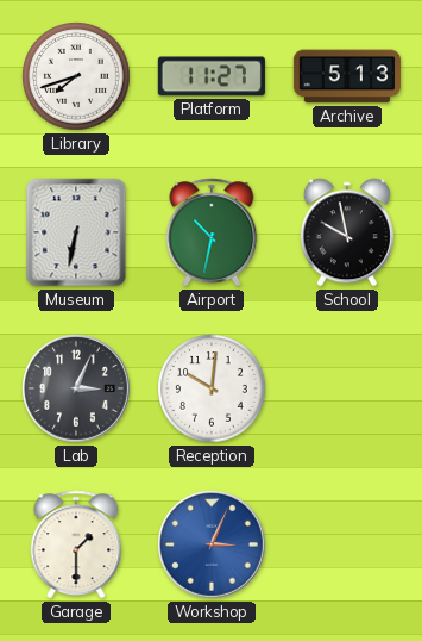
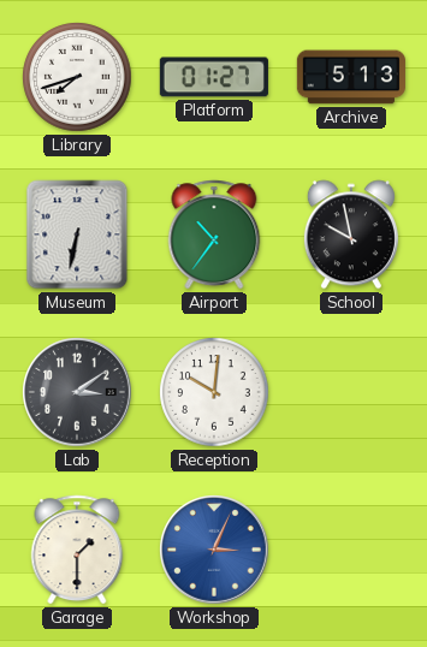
Platform: 11:27 -> 01:27 (214, 77)
Airport: 10:32 -> 10:36 (214, 235)
Lab: 3:04 -> 3:09 (78, 393)
